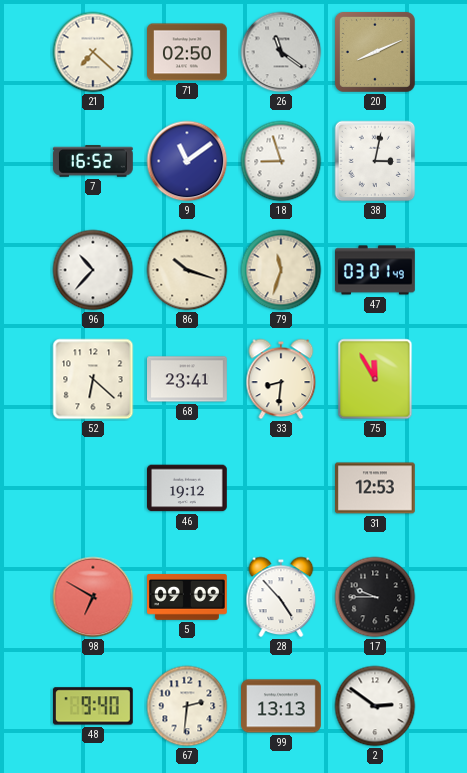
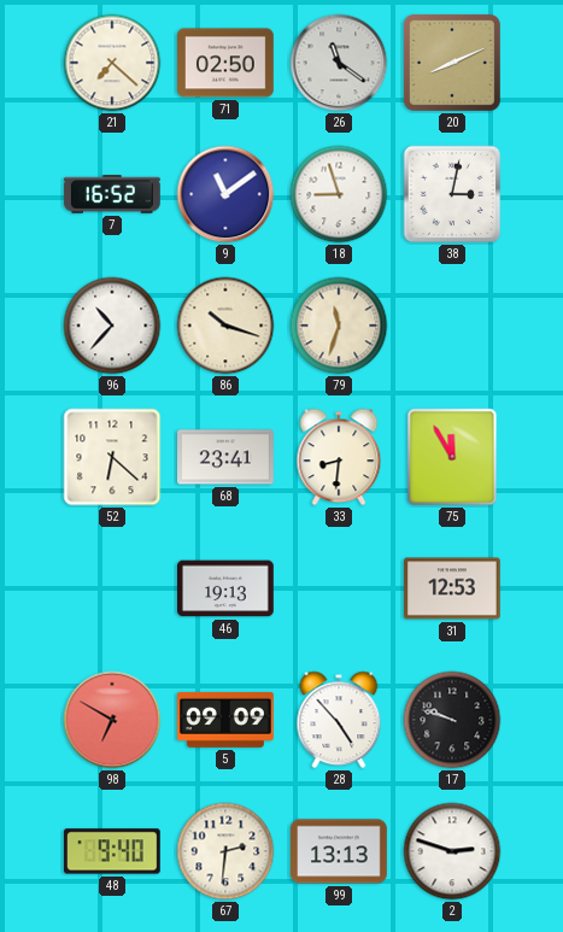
47: 03:01 -> none (376, 270)
46: 19:12 -> 19:13 (227, 588)
17: 9:45 -> 9:48 (452, 720)
2: 2:51 -> 2:48 (452, 851)
